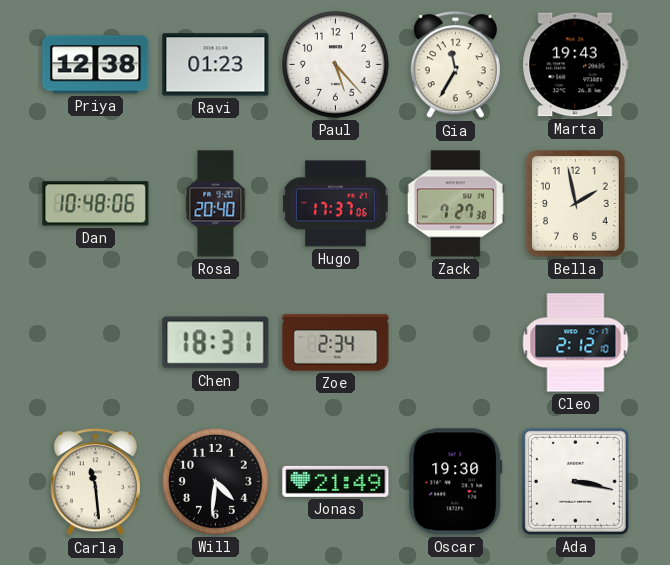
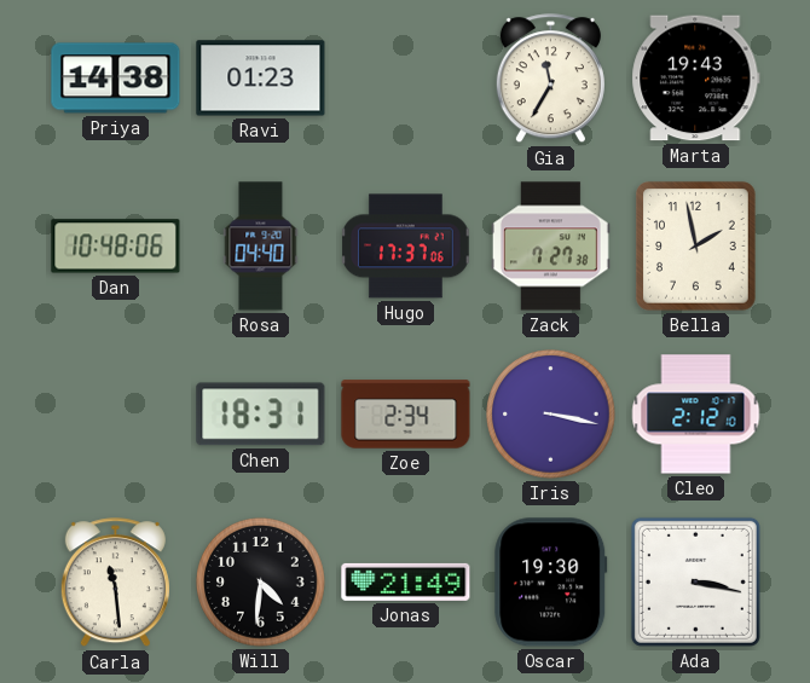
Priya: 12:38 -> 14:38 (116, 79)
Paul: 5:23 -> none (336, 65)
Rosa: 20:40 -> 04:40 (261, 247)
Iris: none -> 3:17 (551, 415)
